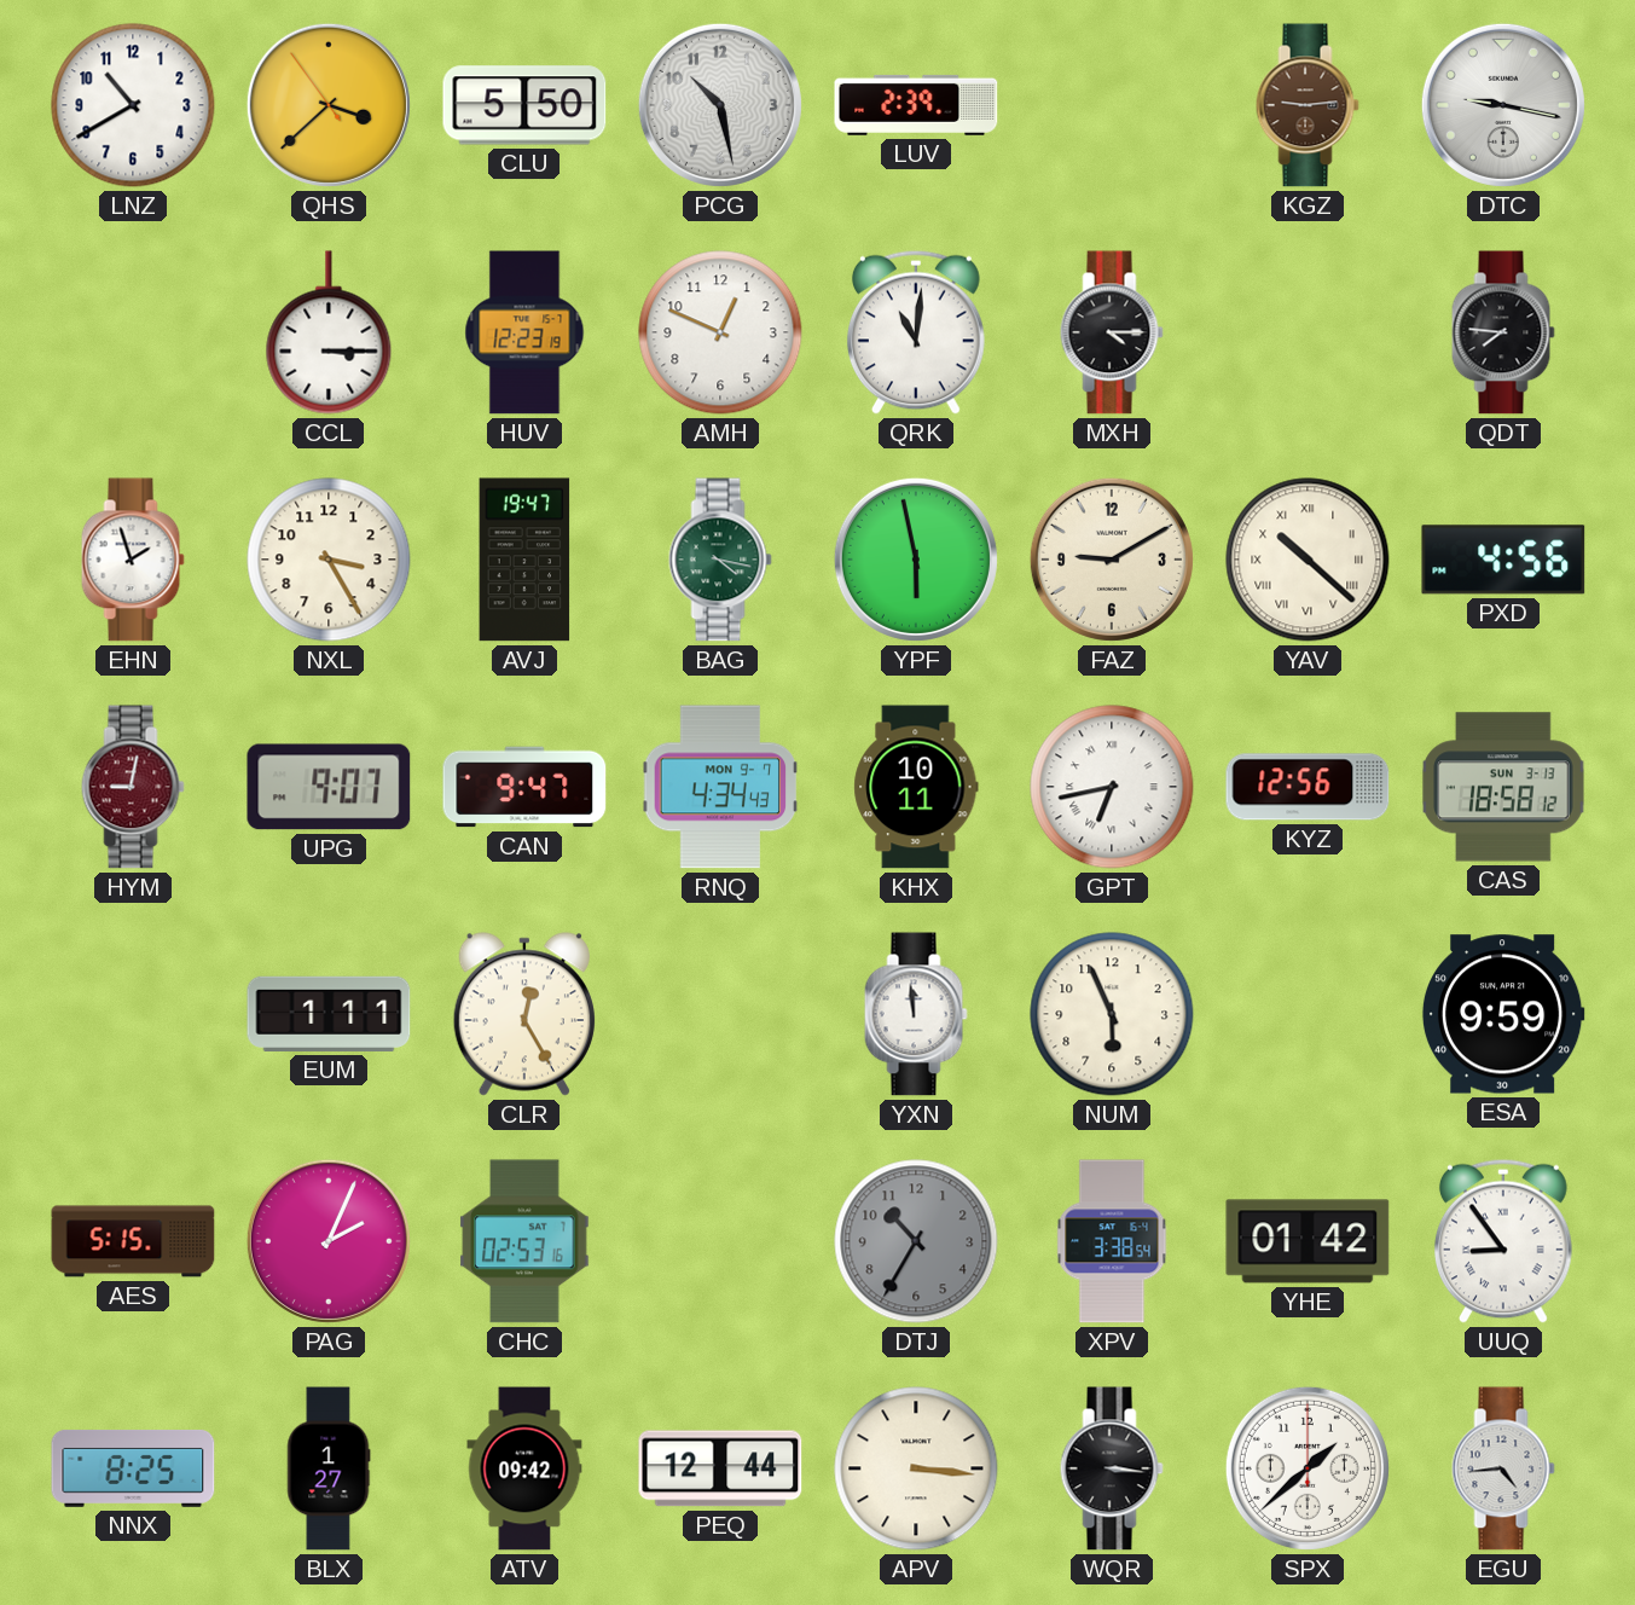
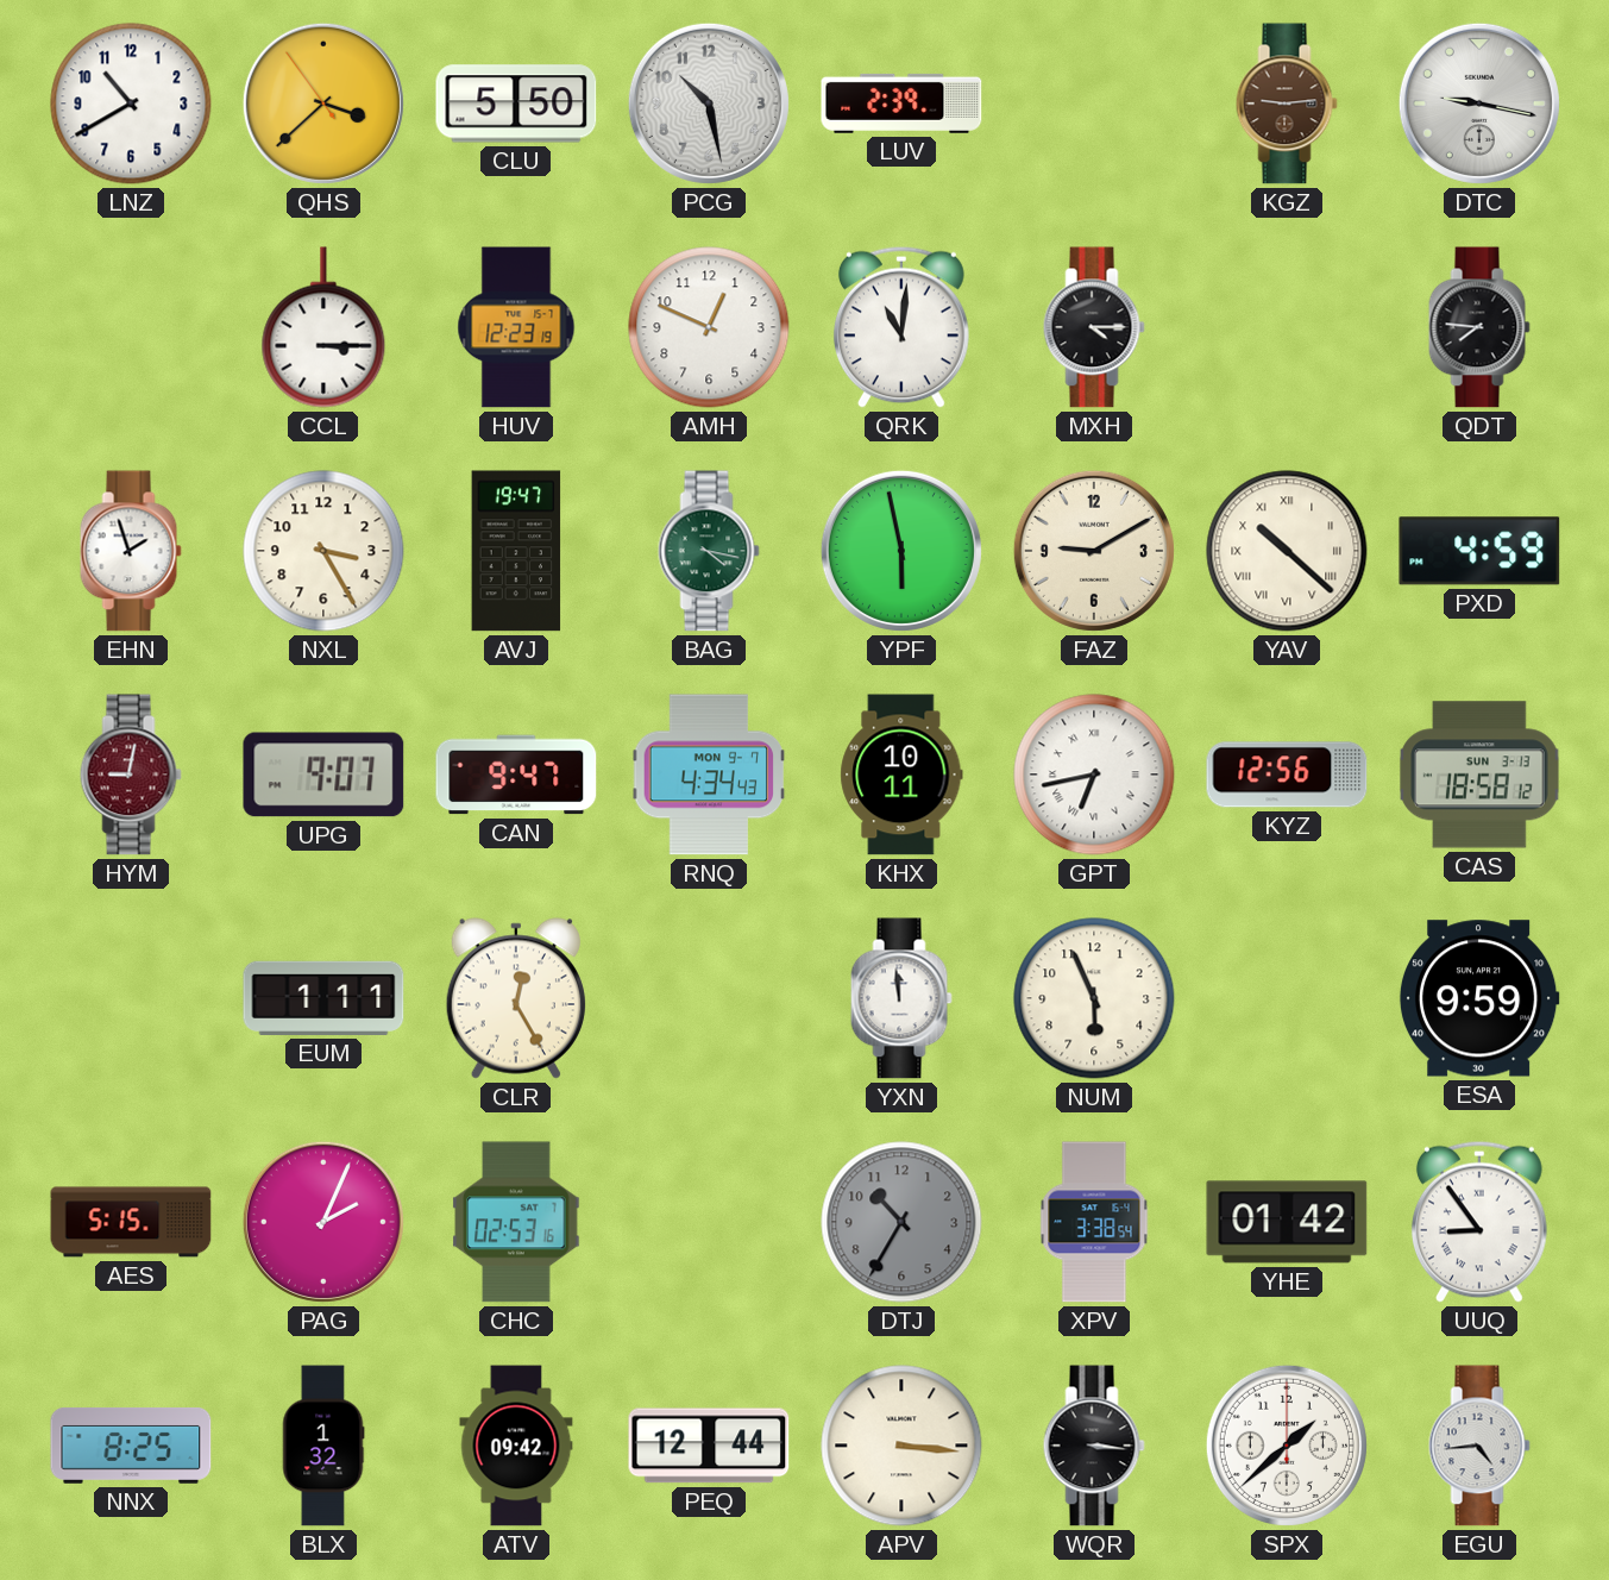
PXD: 4:56 -> 4:59 (1479, 551)
BLX: 1:27 -> 1:32 (323, 1446)
